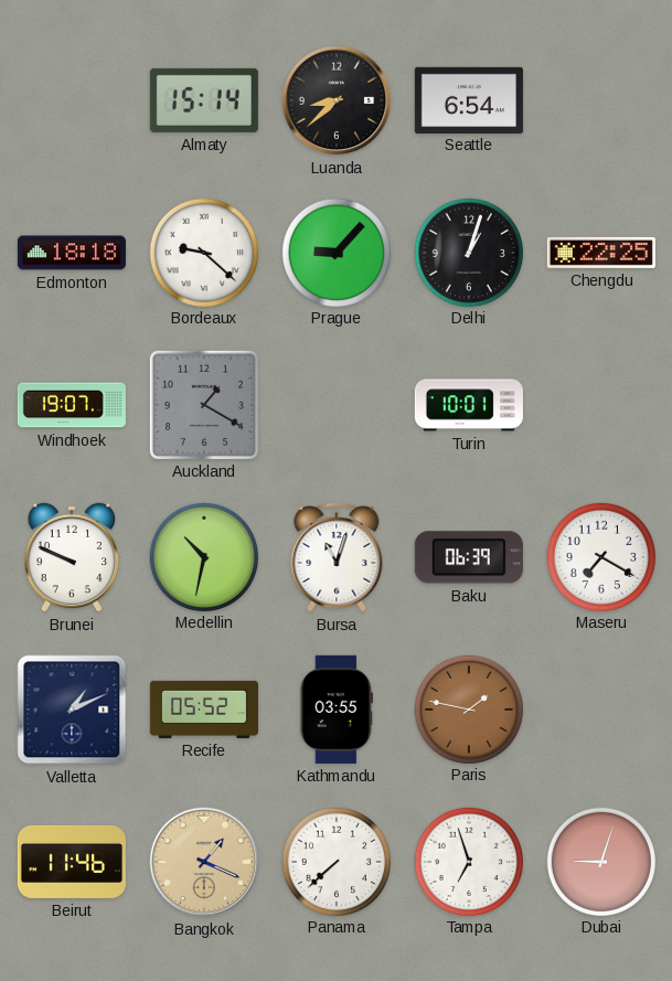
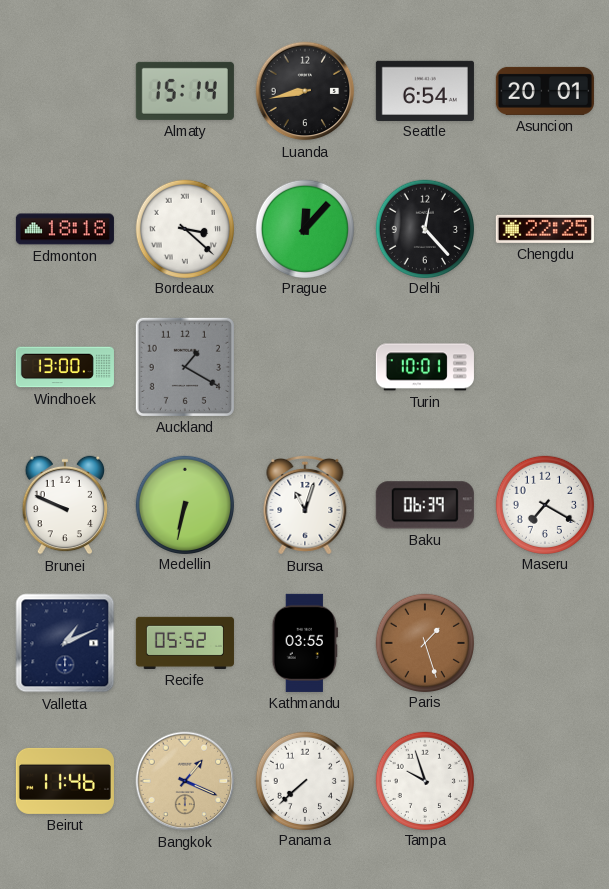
Luanda: 8:38 -> 8:43 (305, 91)
Asuncion: none -> 20:01 (545, 91)
Bordeaux: 9:22 -> 3:22 (184, 228)
Prague: 9:07 -> 12:07 (304, 228)
Delhi: 1:03 -> 12:23 (424, 228)
Windhoek: 19:07 -> 13:00 (65, 367)
Medellin: 10:32 -> 6:32 (184, 504)
Paris: 1:47 -> 1:27 (424, 642)
Tampa: 6:57 -> 9:57 (424, 780)
Dubai: 9:03 -> none (600, 861)
